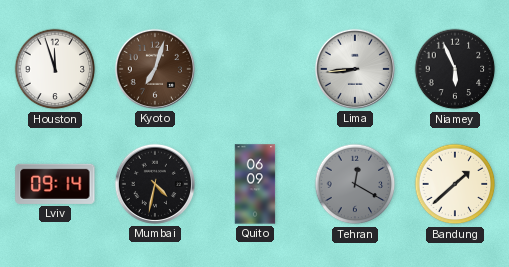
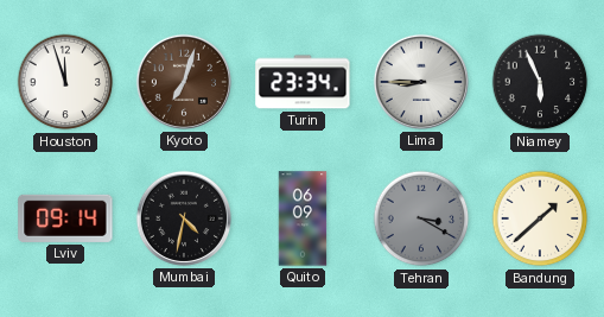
Turin: none -> 23:34 (303, 82)
Lima: 8:44 -> 8:45 (421, 82)
Tehran: 12:20 -> 3:20 (421, 218)
